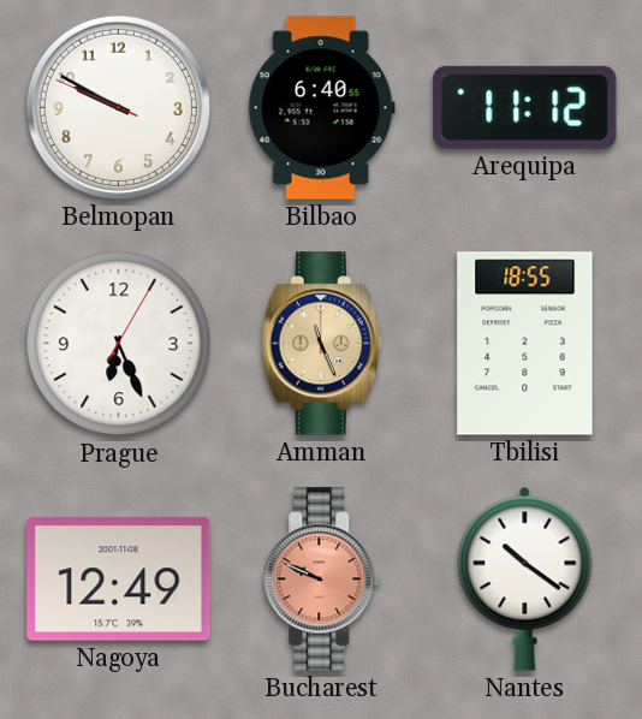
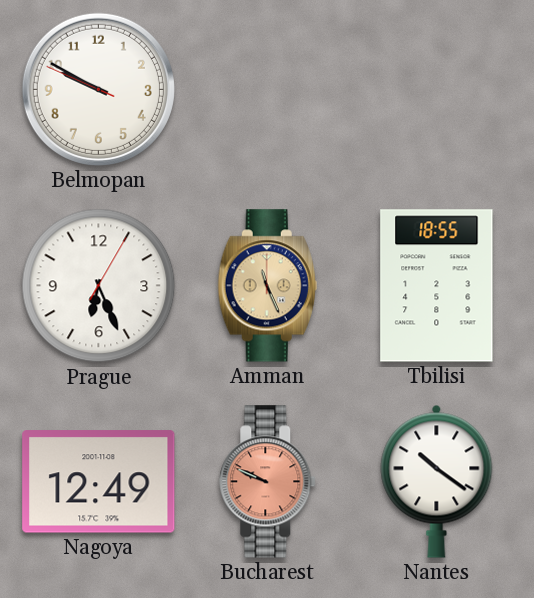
Bilbao: 6:40 -> none (321, 108)
Arequipa: 11:12 -> none (525, 107)
